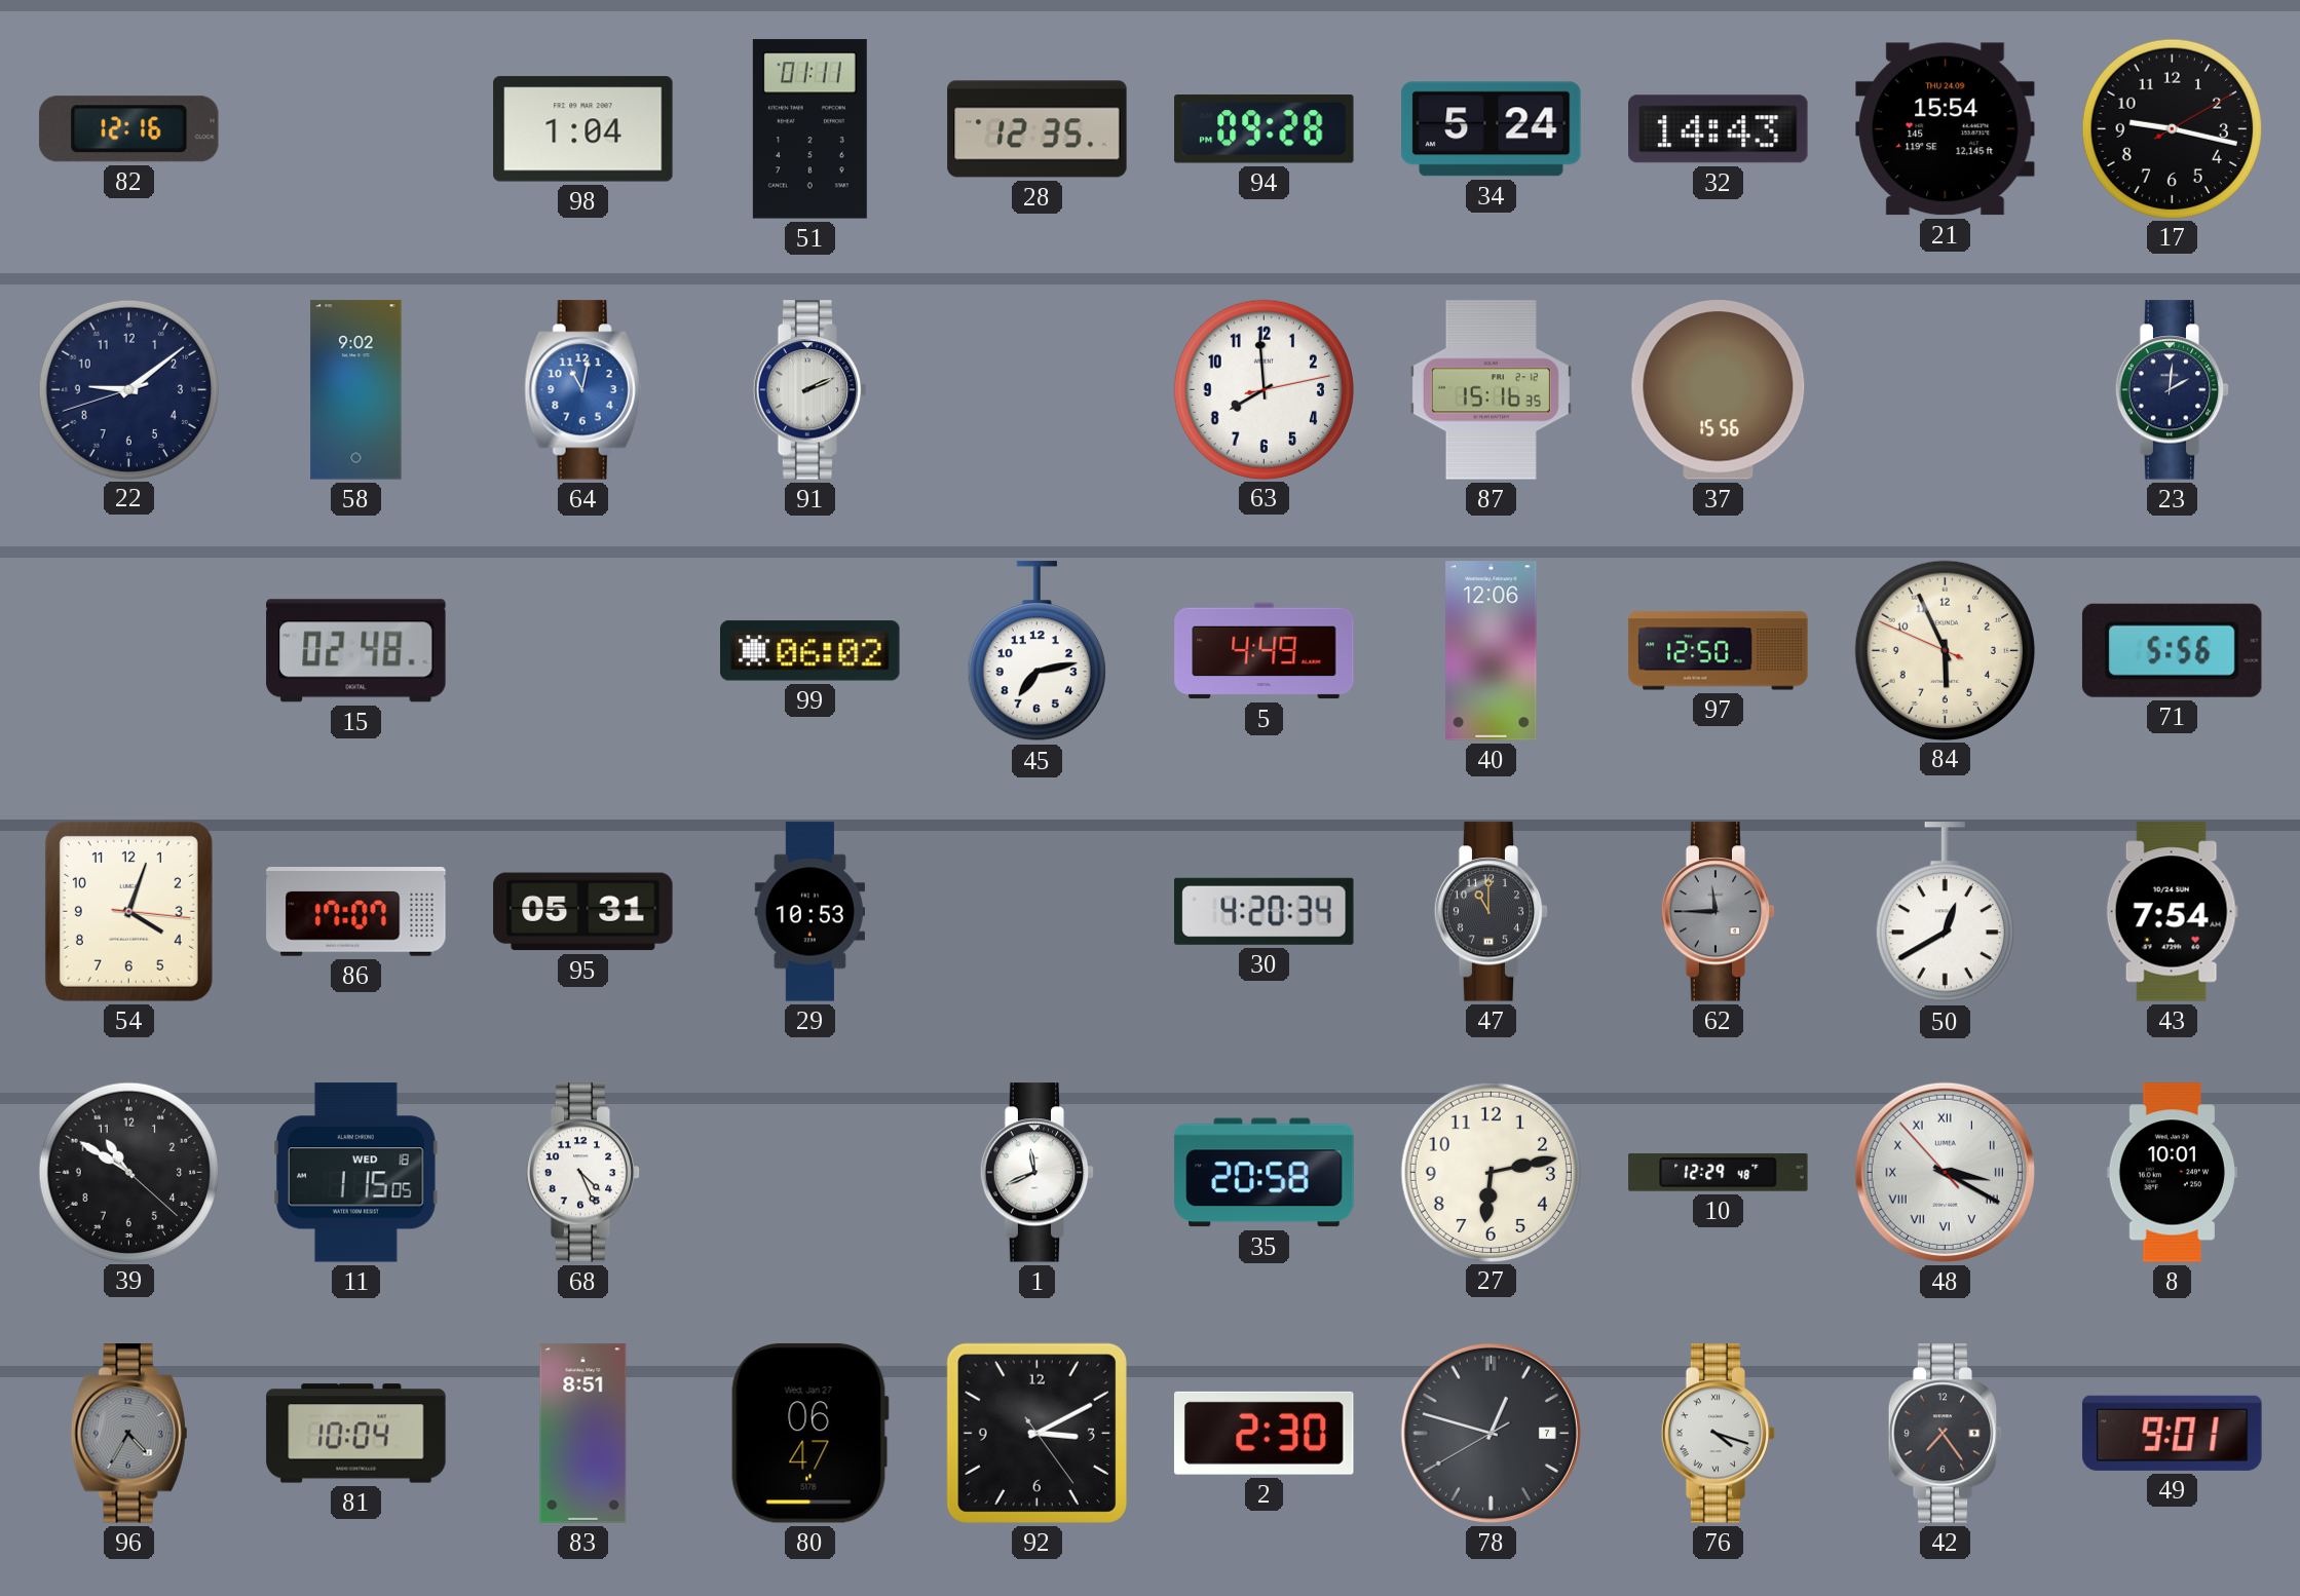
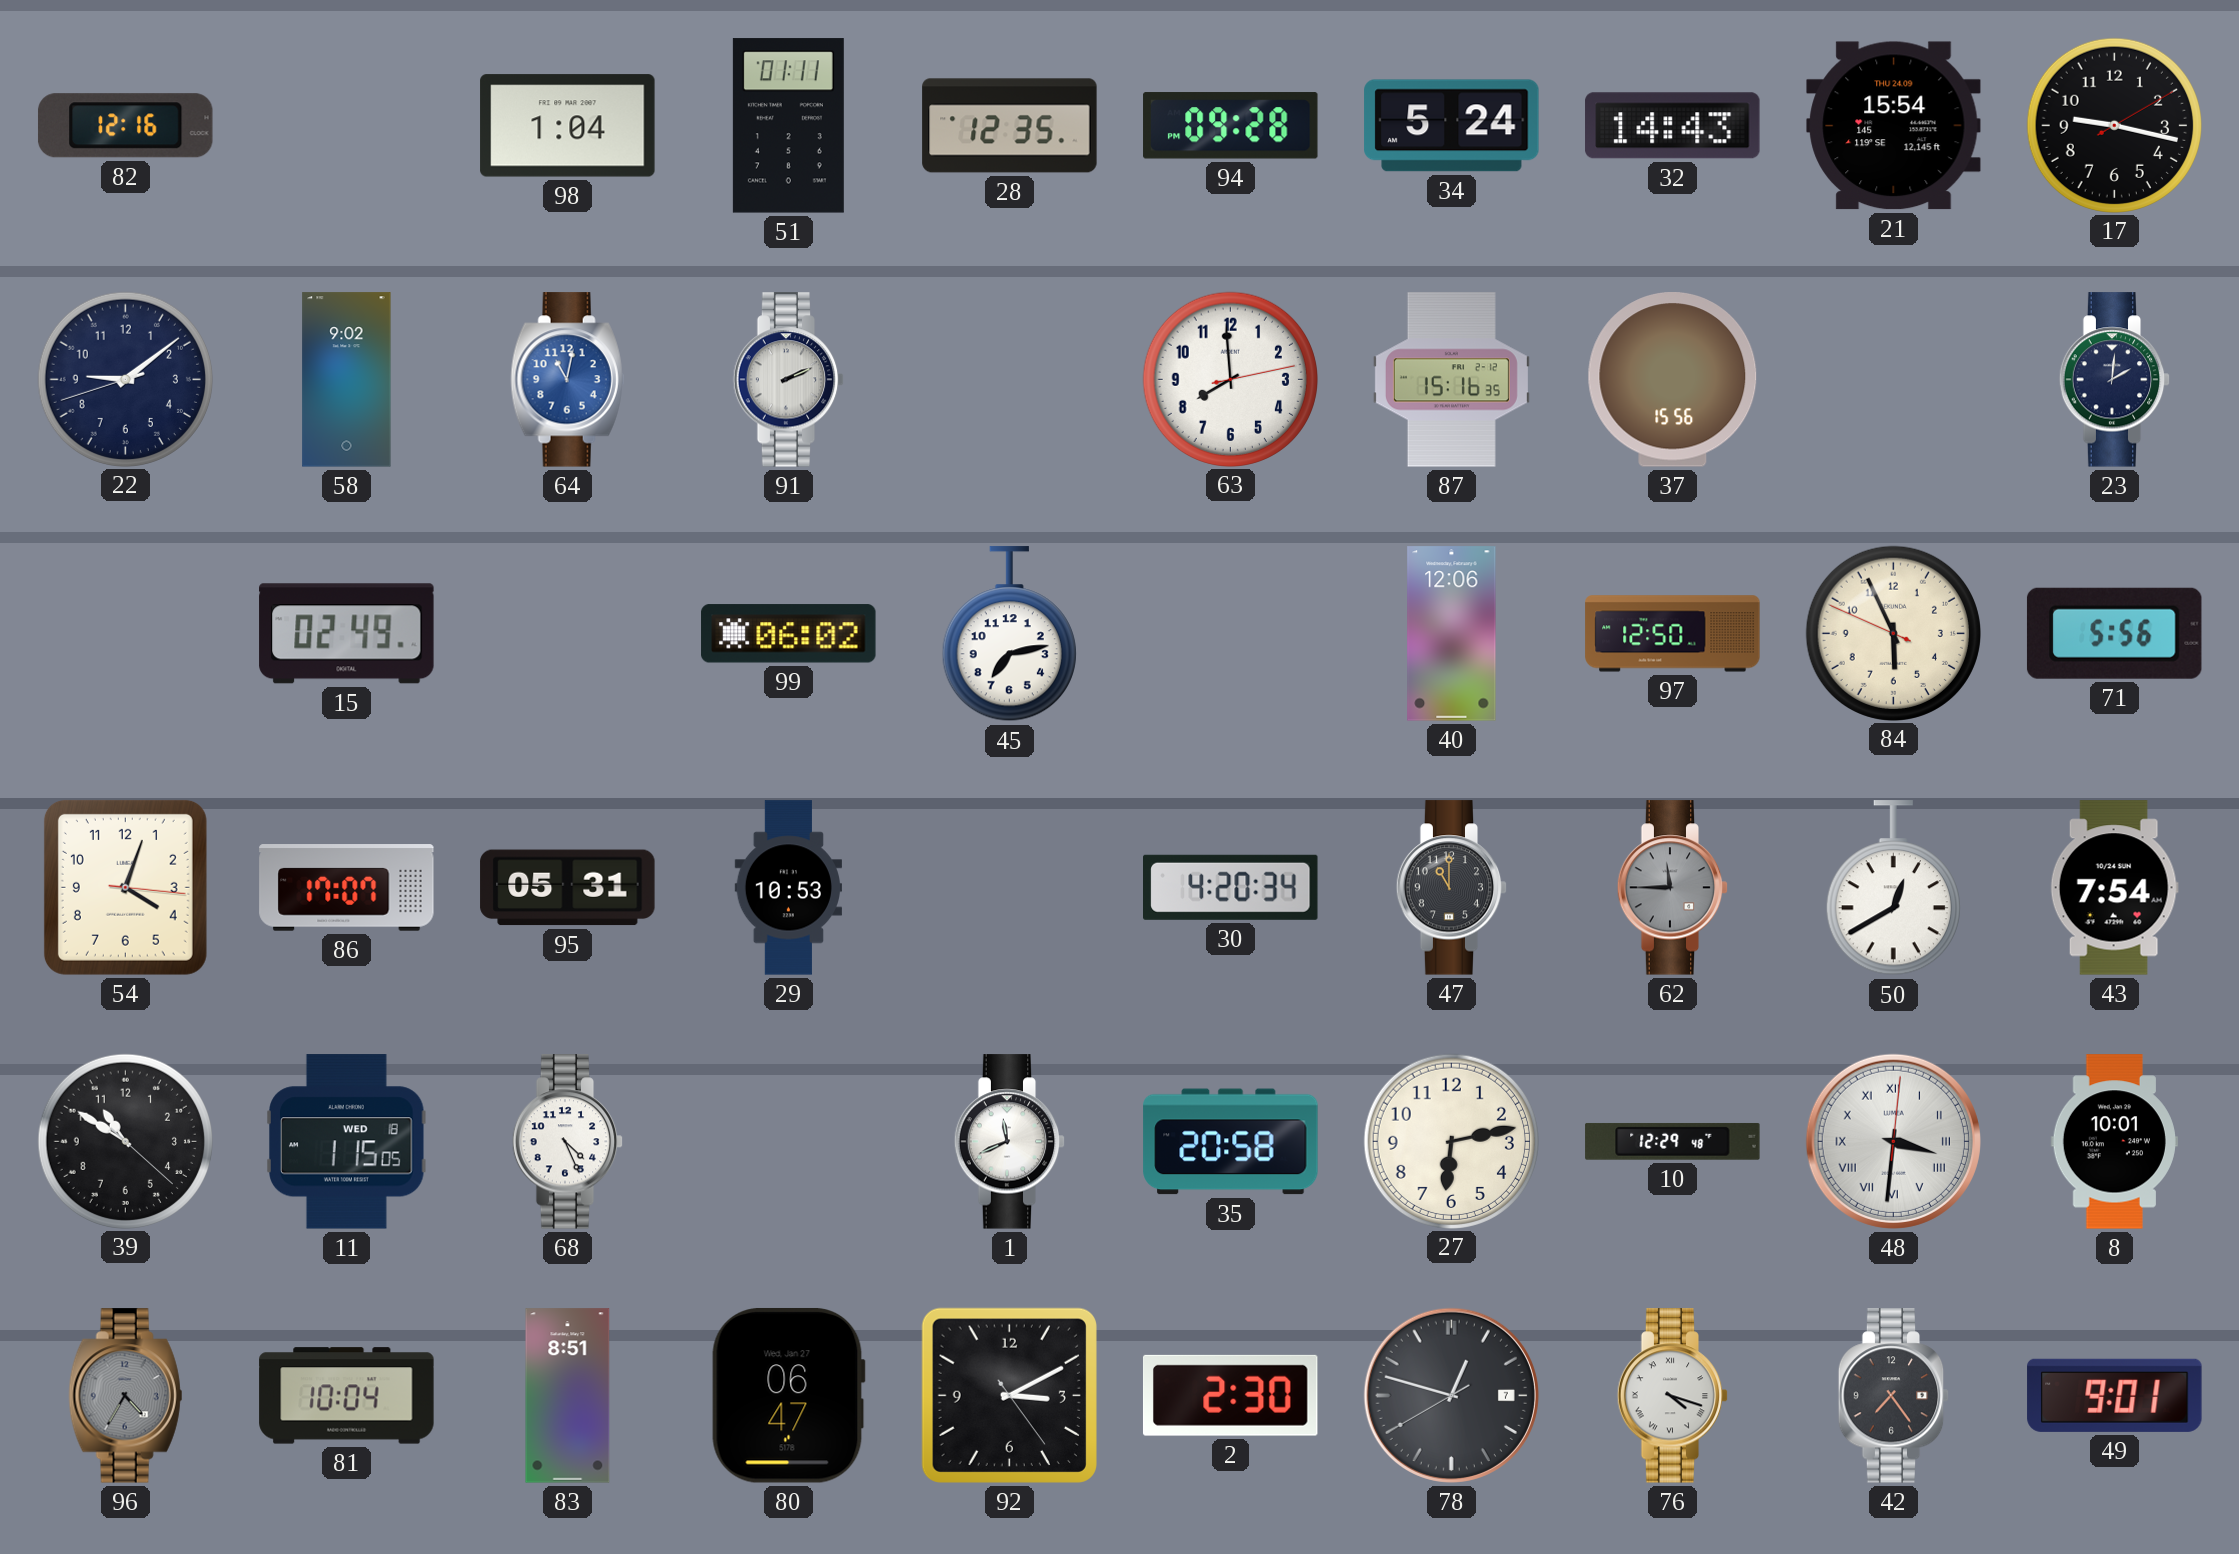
15: 02:48 -> 02:49 (347, 634)
5: 4:49 -> none (1265, 651)
48: 3:19 -> 3:31 (1893, 1141)
